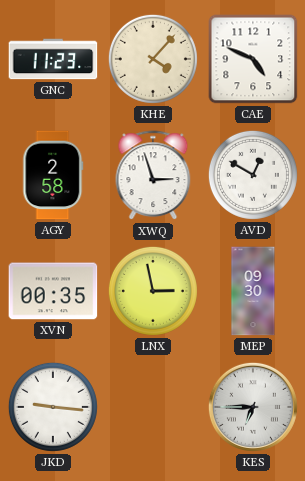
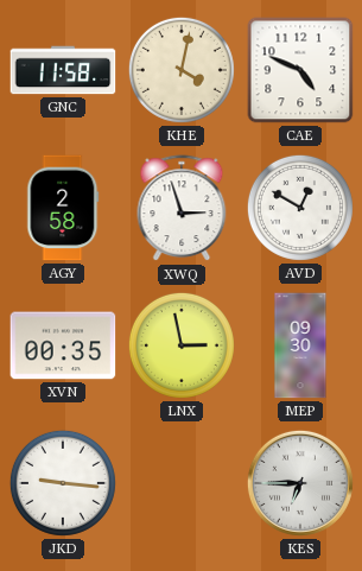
GNC: 11:23 -> 11:58 (63, 70)
KHE: 4:07 -> 4:02 (182, 70)
